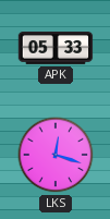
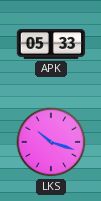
LKS: 12:18 -> 10:18 (51, 142)
